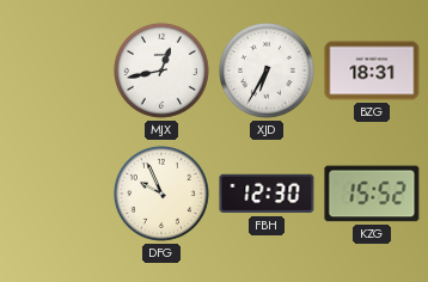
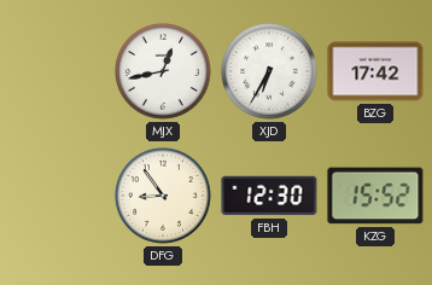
BZG: 18:31 -> 17:42 (375, 71)
DFG: 9:56 -> 8:54 (163, 196)
